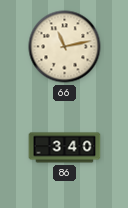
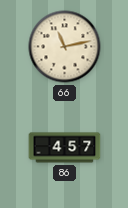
86: 3:40 -> 4:57 (65, 148)
